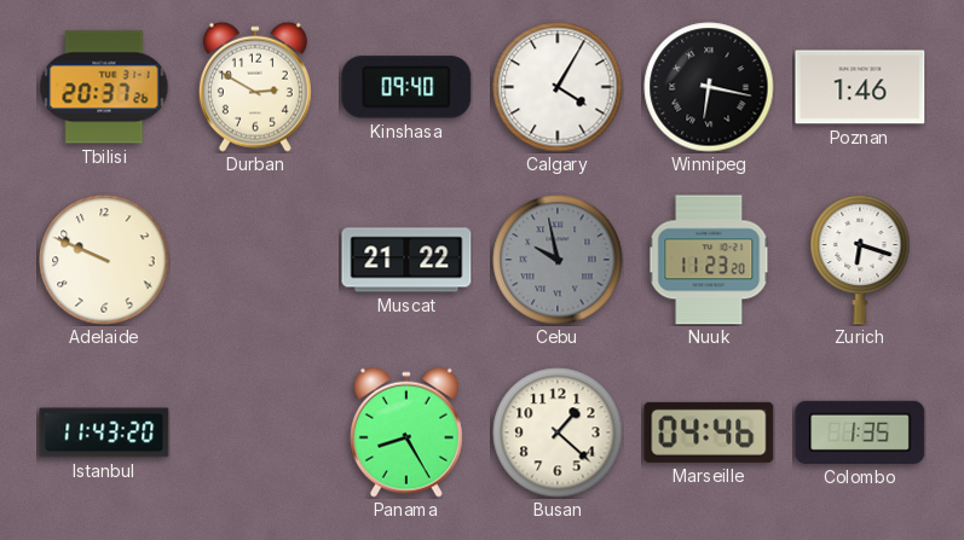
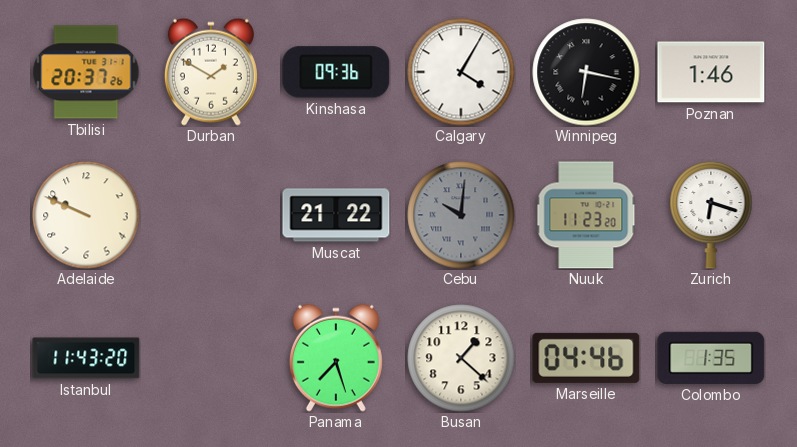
Durban: 2:50 -> 1:50 (211, 72)
Kinshasa: 09:40 -> 09:36 (336, 72)
Cebu: 9:58 -> 10:01 (461, 215)
Panama: 8:25 -> 7:27 (336, 358)
